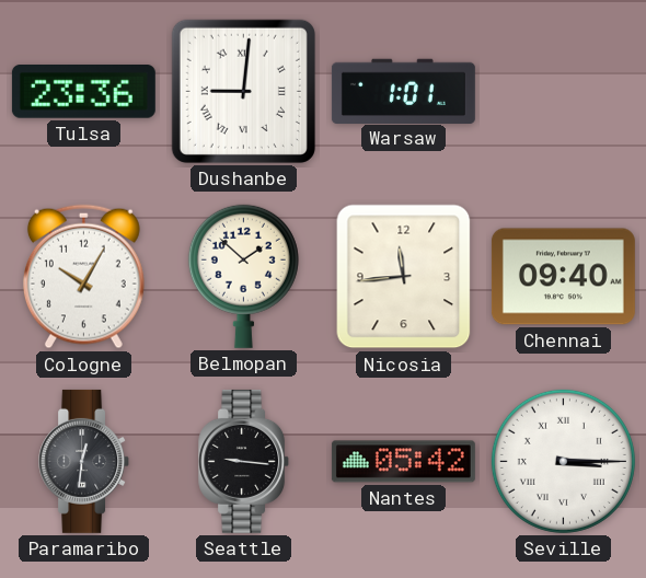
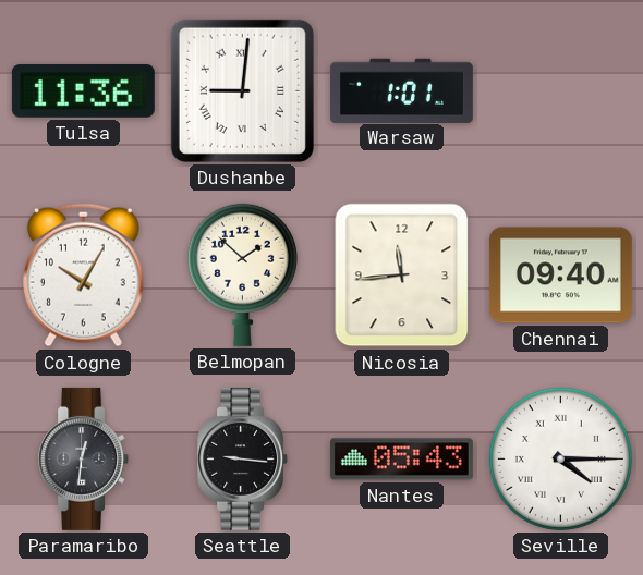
Tulsa: 23:36 -> 11:36 (83, 91)
Nantes: 05:42 -> 05:43 (401, 460)
Seville: 3:15 -> 4:15 (560, 458)
